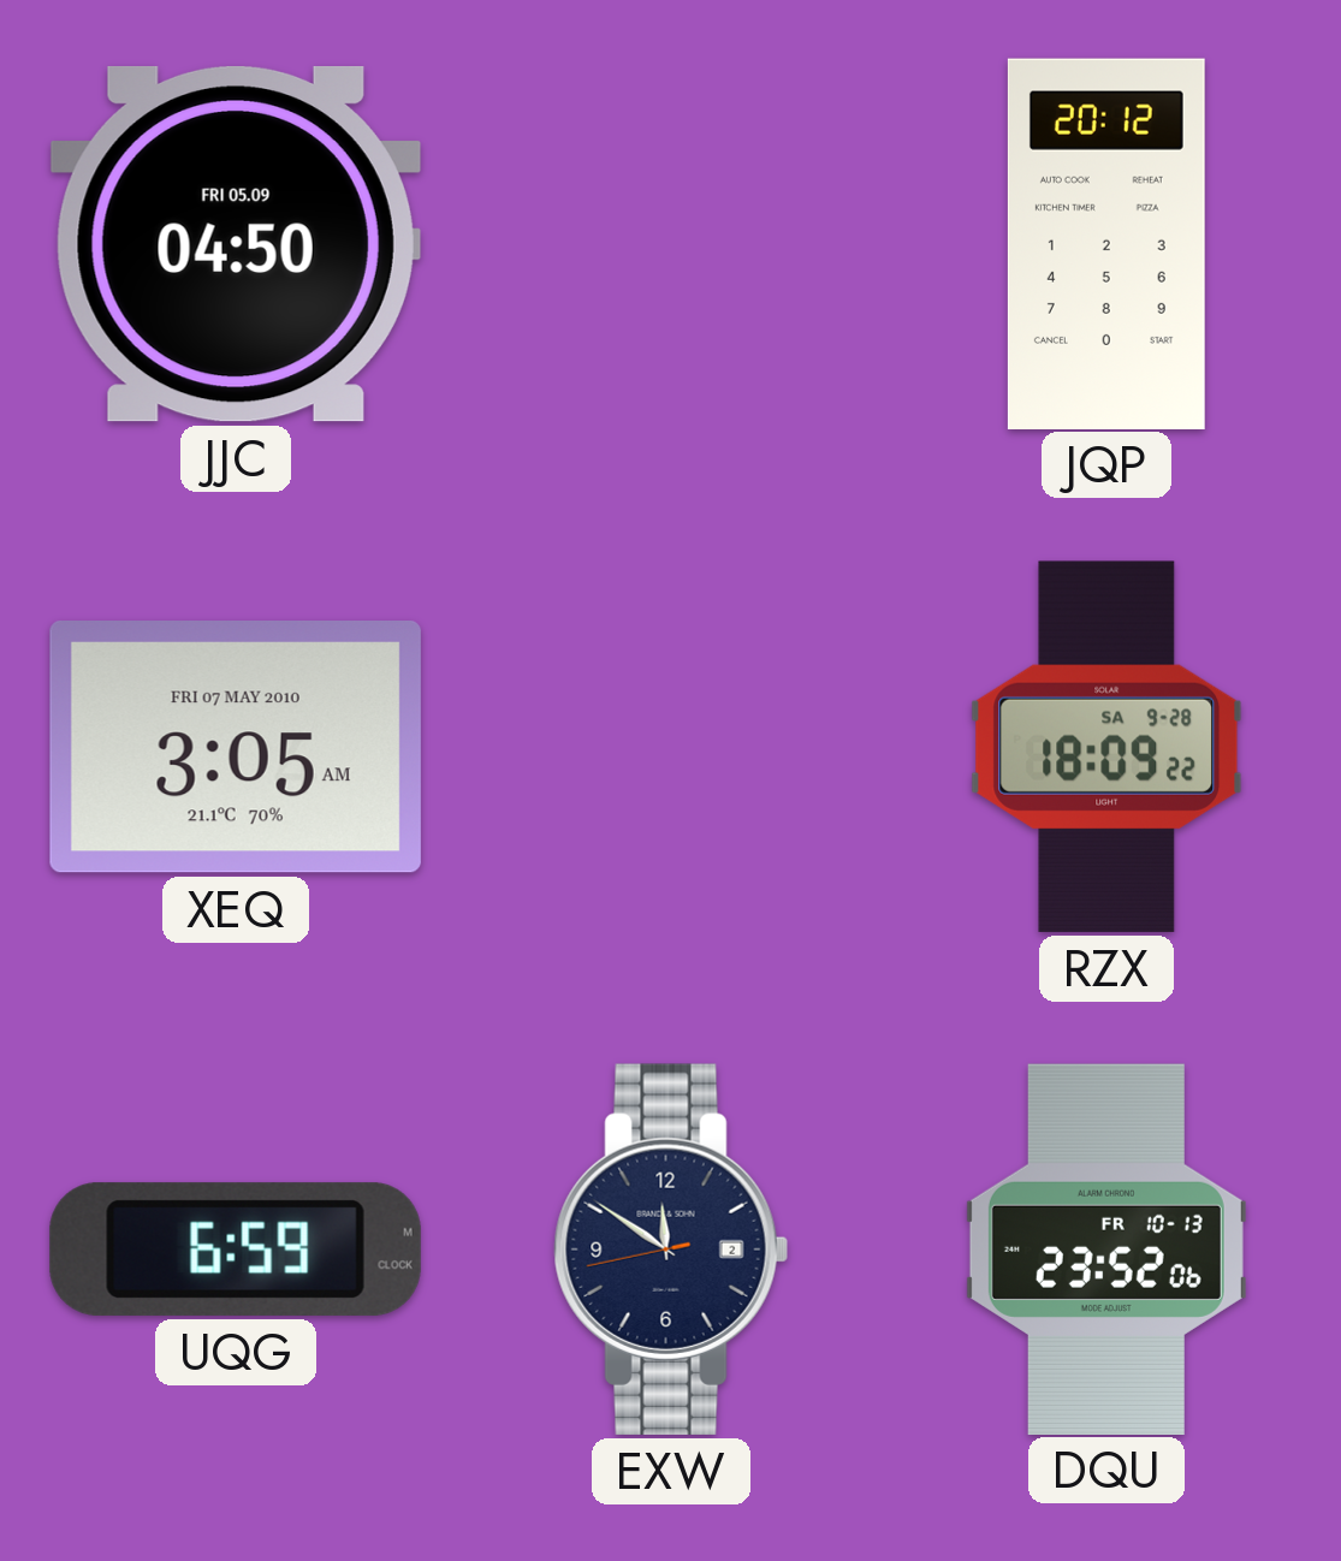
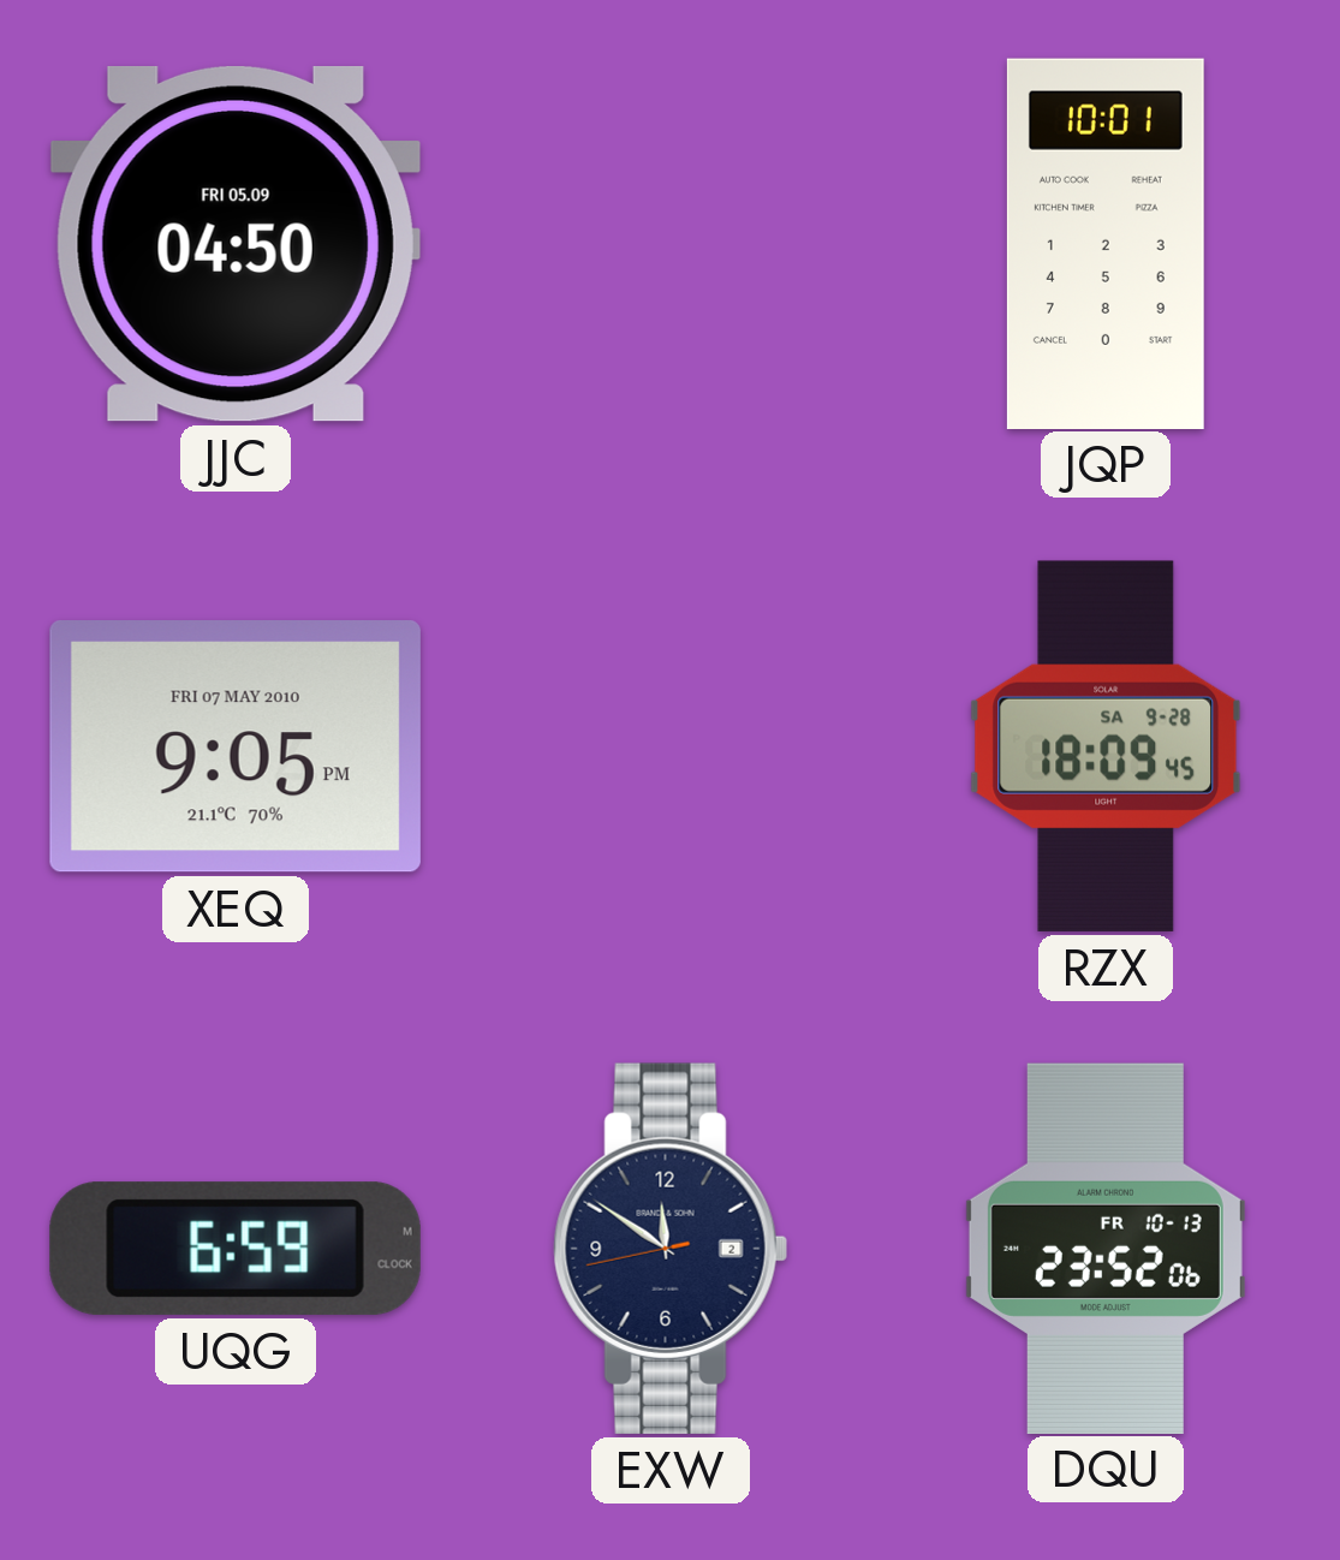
JQP: 20:12 -> 10:01 (1106, 243)
XEQ: 3:05 -> 9:05 (236, 748)
RZX: 18:09:22 -> 18:09:45 (1106, 746)
